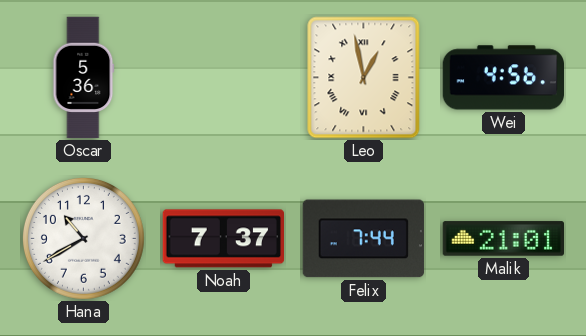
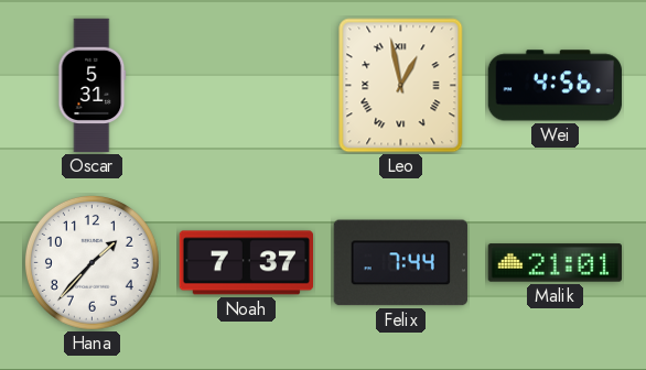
Oscar: 5:36 -> 5:31 (93, 86)
Hana: 10:40 -> 1:37 (91, 262)
